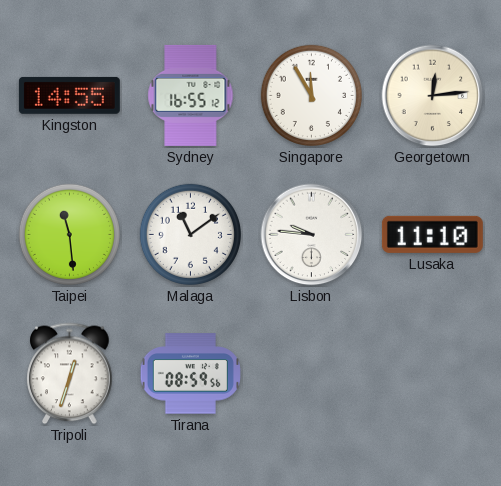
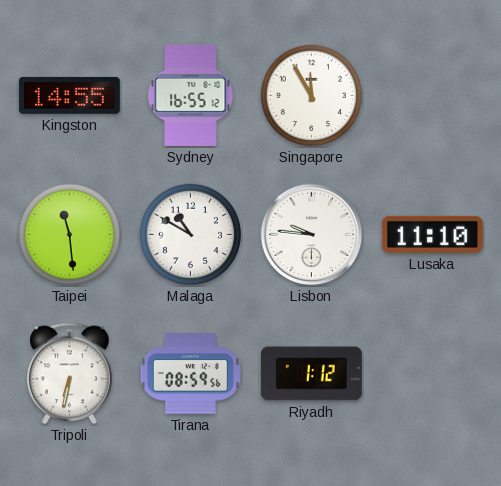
Georgetown: 12:14 -> none (433, 96)
Malaga: 11:09 -> 10:50 (190, 234)
Tripoli: 12:33 -> 6:32 (70, 374)
Riyadh: none -> 1:12 (311, 374)
